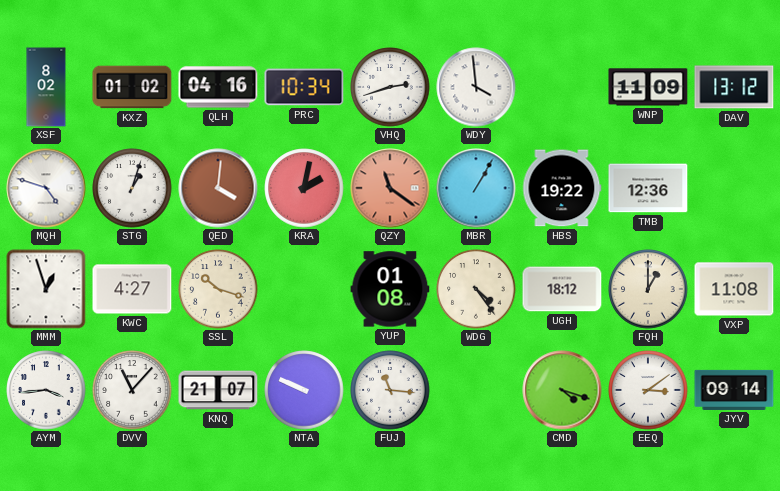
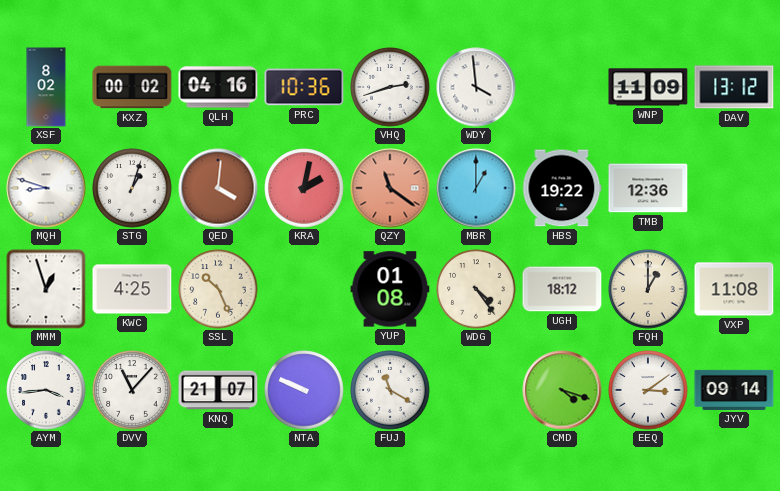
KXZ: 01:02 -> 00:02 (132, 87)
PRC: 10:34 -> 10:36 (304, 87)
MQH: 4:48 -> 8:48 (46, 188)
MBR: 1:05 -> 1:00 (476, 188)
KWC: 4:27 -> 4:25 (132, 289)
SSL: 10:18 -> 10:26 (218, 289)
FUJ: 11:16 -> 11:20 (390, 390)
